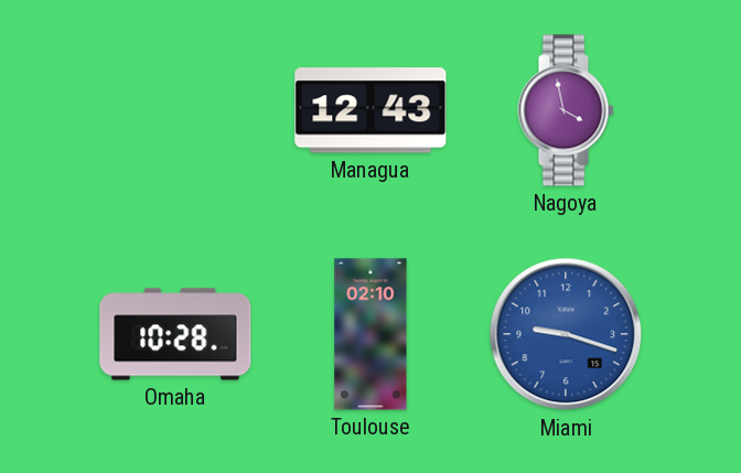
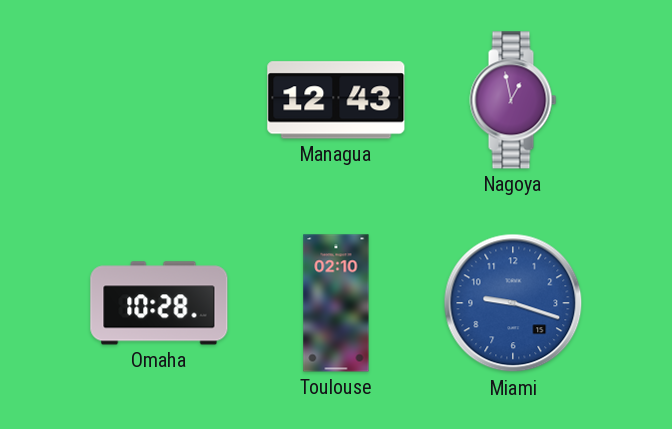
Nagoya: 3:58 -> 12:58 (513, 100)
